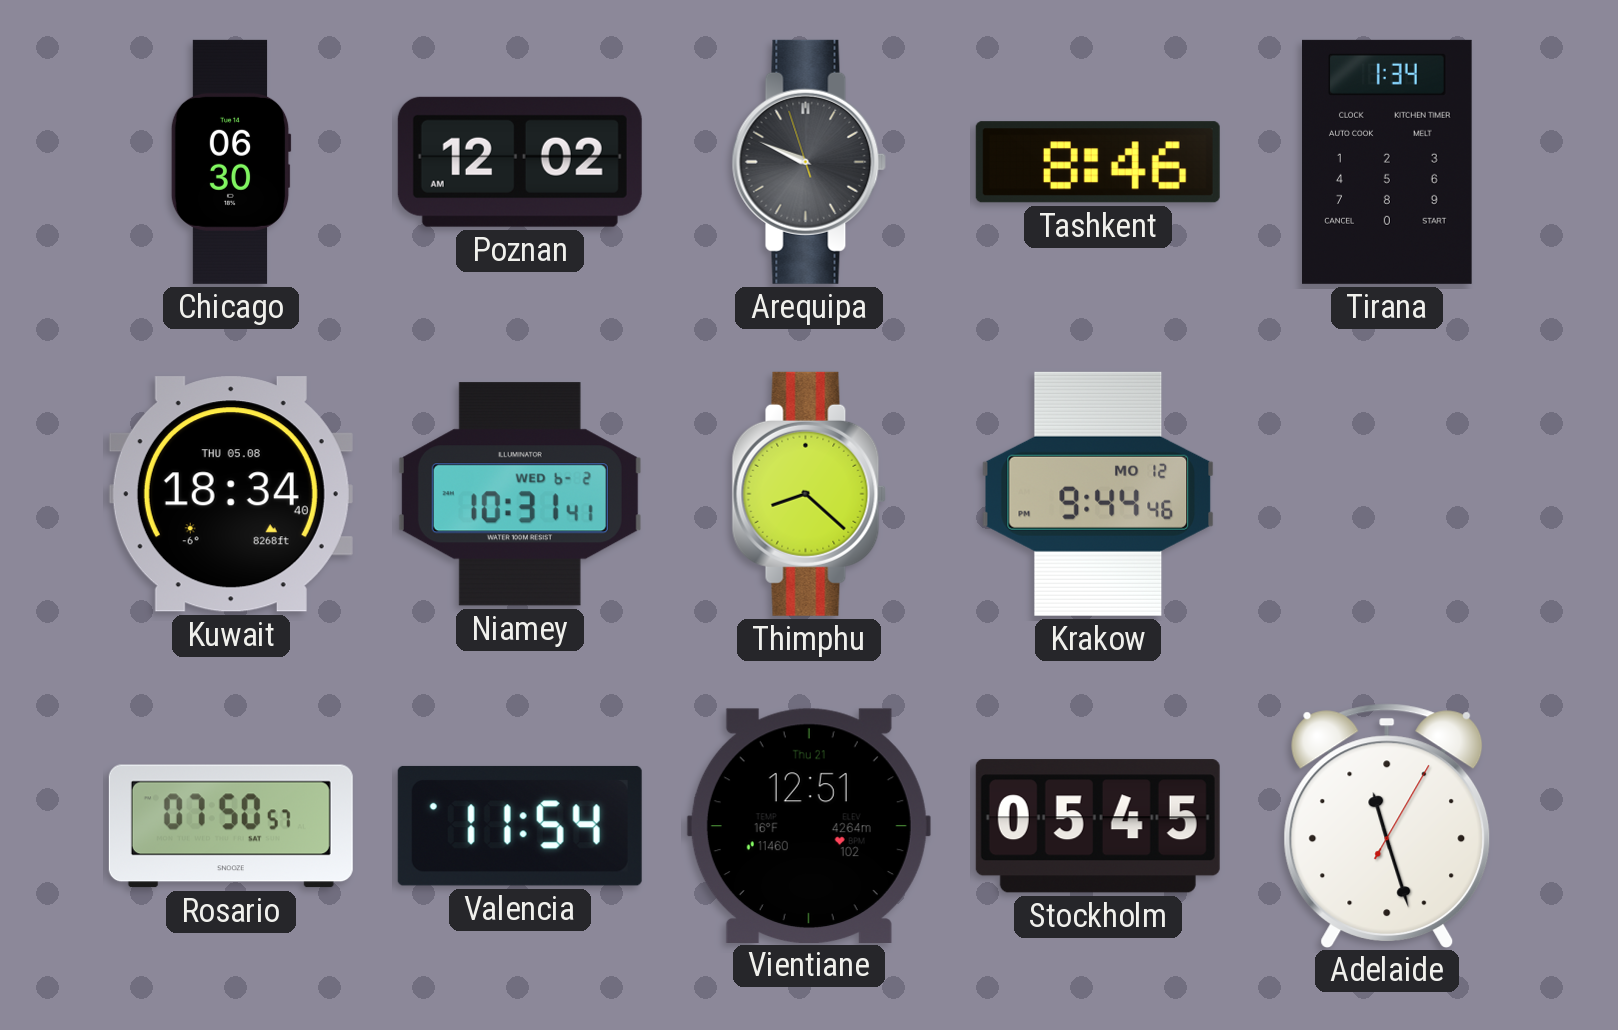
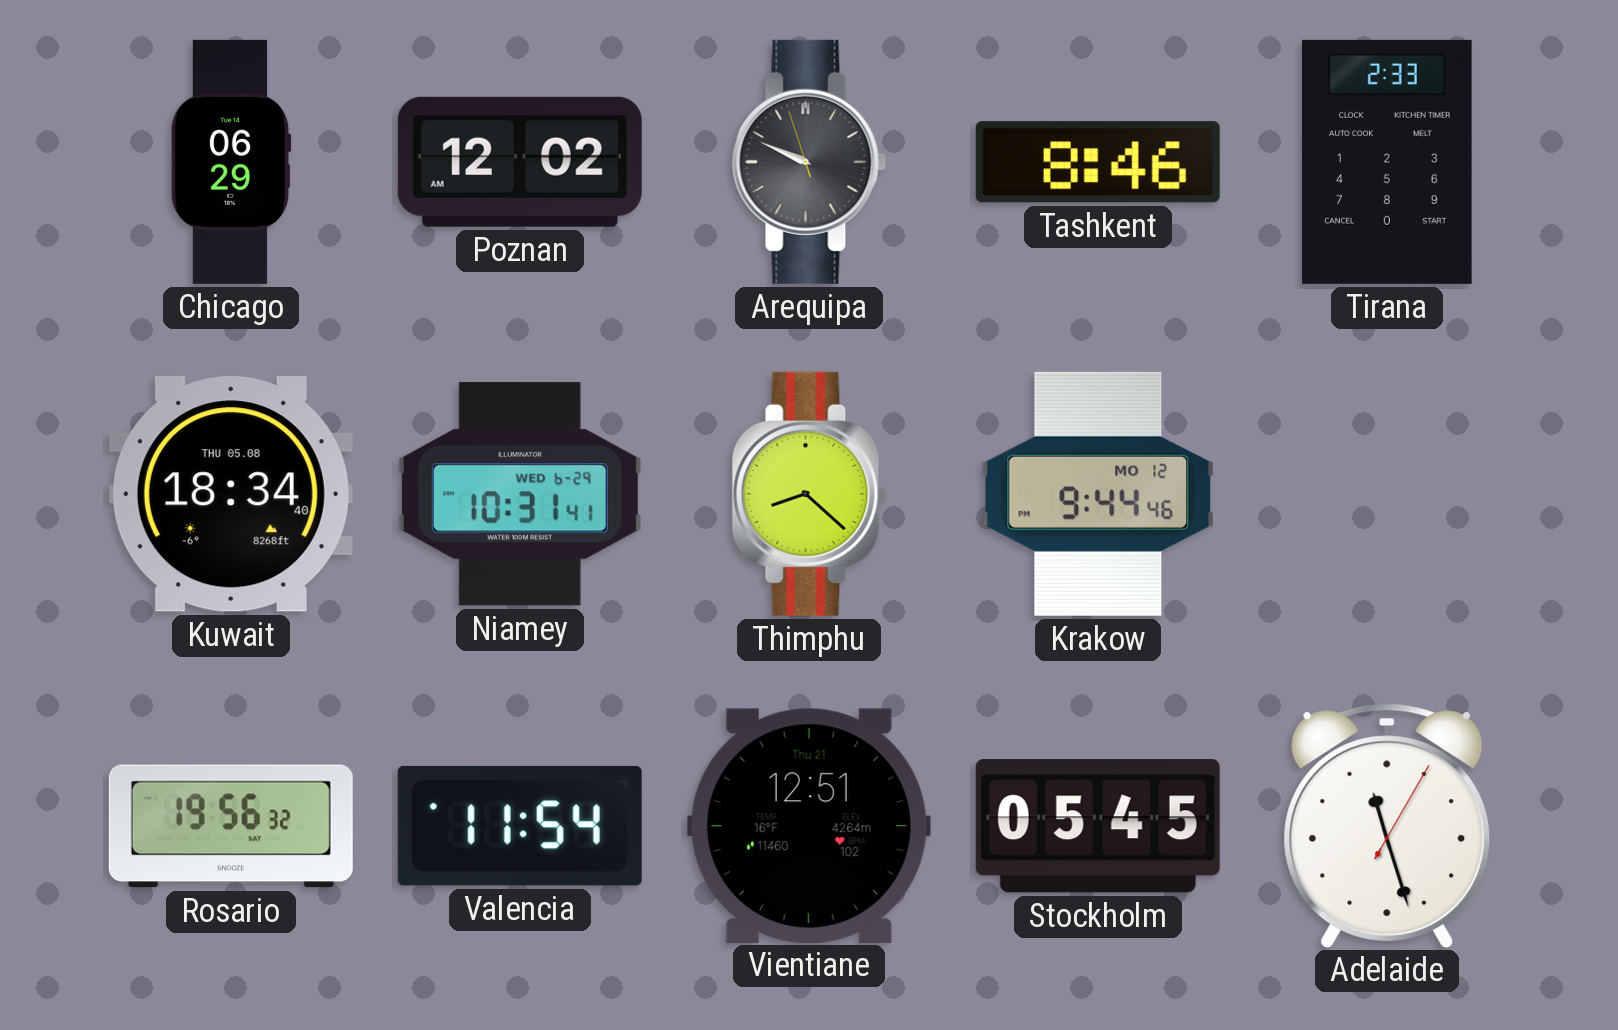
Chicago: 06:30 -> 06:29 (231, 162)
Tirana: 1:34 -> 2:33 (1387, 162)
Niamey date: WED 6-2 -> WED 6-29 (520, 494)
Rosario: 07:50 -> 19:56 (231, 826)
